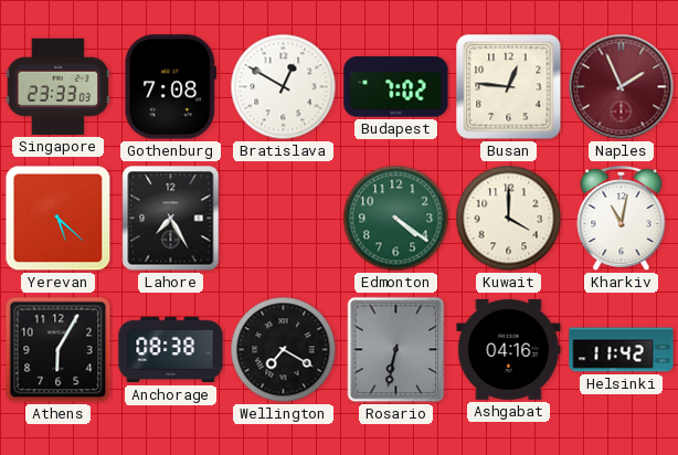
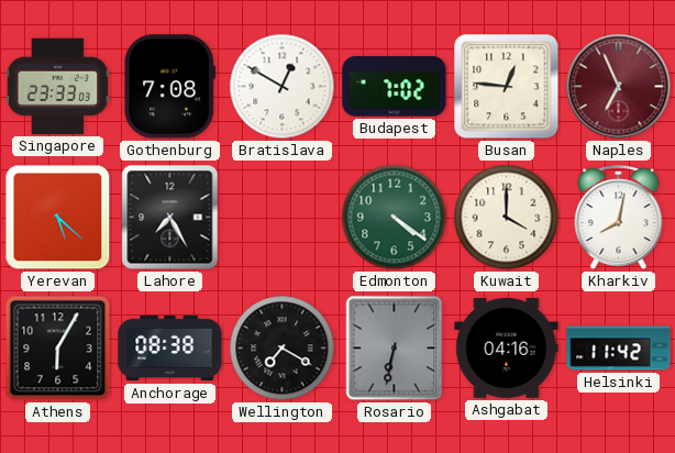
Naples: 1:56 -> 6:56 (619, 87)
Kharkiv: 11:02 -> 8:02 (619, 219)
